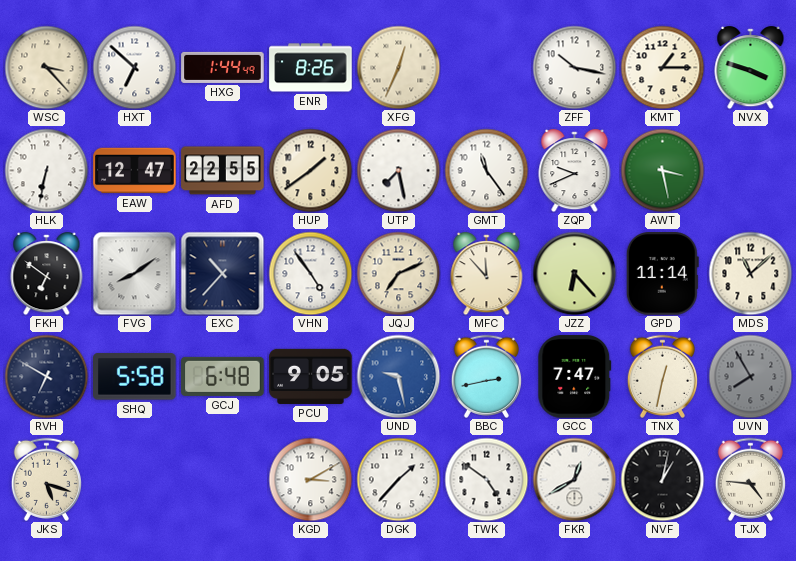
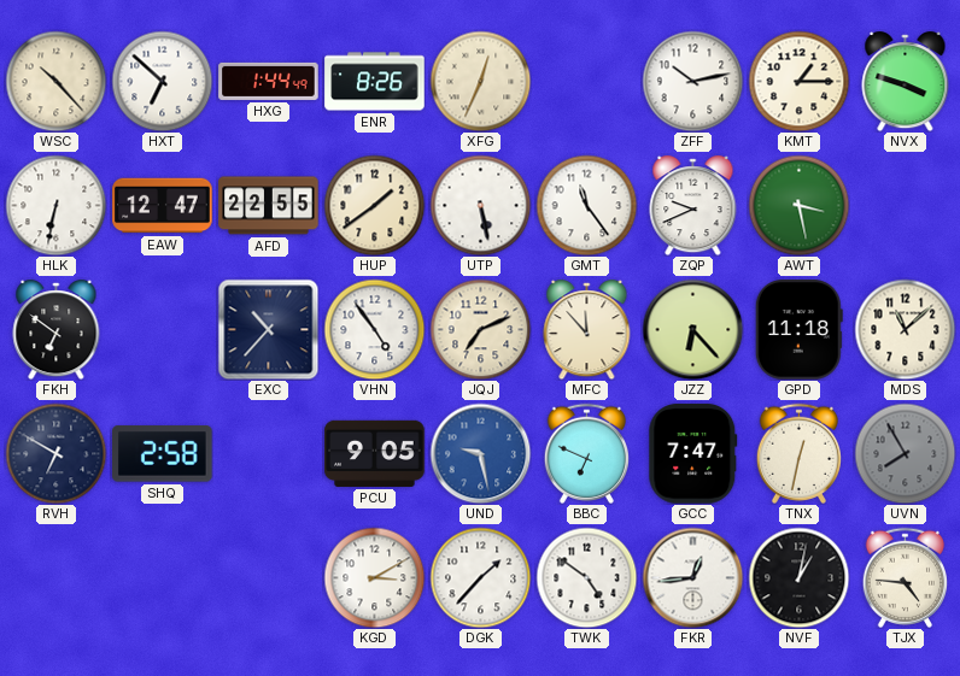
WSC: 3:23 -> 10:23 (55, 81)
ZFF: 10:17 -> 10:13 (692, 81)
UTP: 7:28 -> 5:28 (480, 205)
FVG: 8:09 -> none (134, 273)
GPD: 11:14 -> 11:18 (798, 330)
SHQ: 5:58 -> 2:58 (163, 454)
GCJ: 6:48 -> none (223, 376)
BBC: 2:43 -> 6:49 (586, 453)
JKS: 5:18 -> none (46, 479)
FKR: 12:40 -> 12:44 (692, 577)
